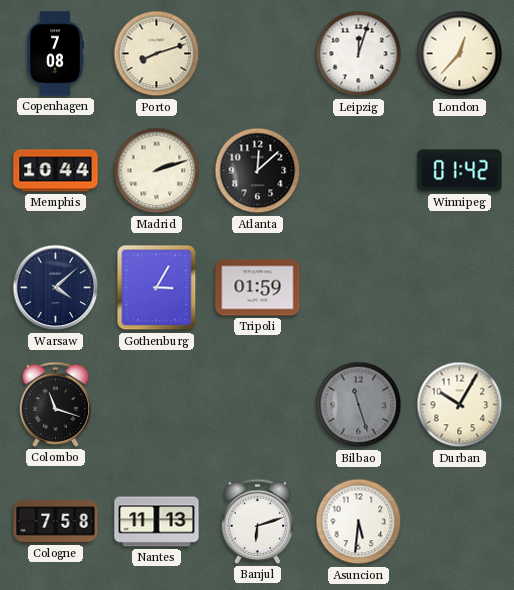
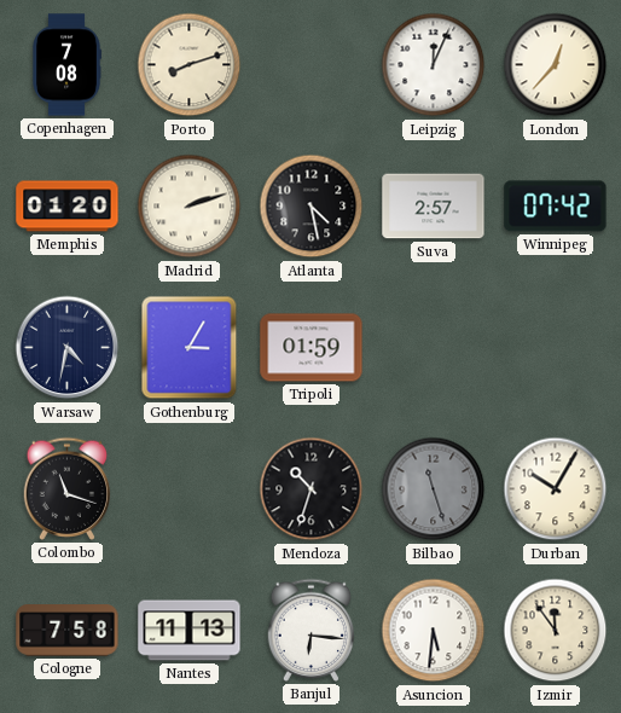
Leipzig: 12:03 -> 12:04 (434, 65)
Memphis: 10:44 -> 01:20 (68, 207)
Atlanta: 12:08 -> 4:28 (312, 207)
Suva: none -> 2:57 (434, 207)
Winnipeg: 01:42 -> 07:42 (556, 207)
Warsaw: 4:08 -> 4:32 (68, 348)
Mendoza: none -> 10:33 (312, 489)
Banjul: 6:12 -> 6:16 (312, 630)
Izmir: none -> 11:54 (556, 631)
